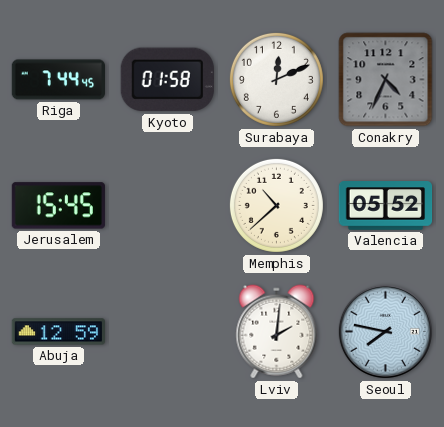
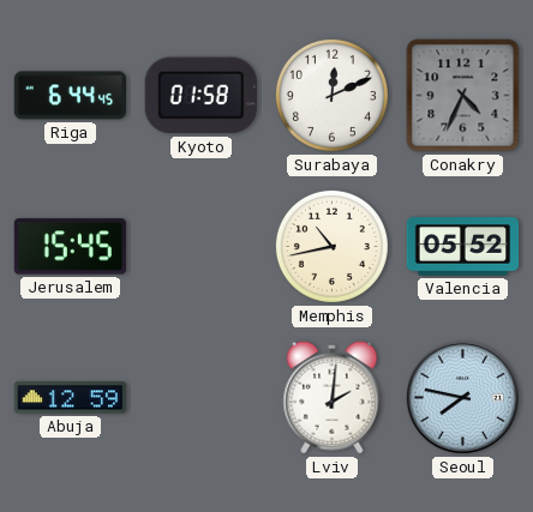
Riga: 7:44 -> 6:44 (70, 96)
Memphis: 10:38 -> 10:43 (331, 246)
